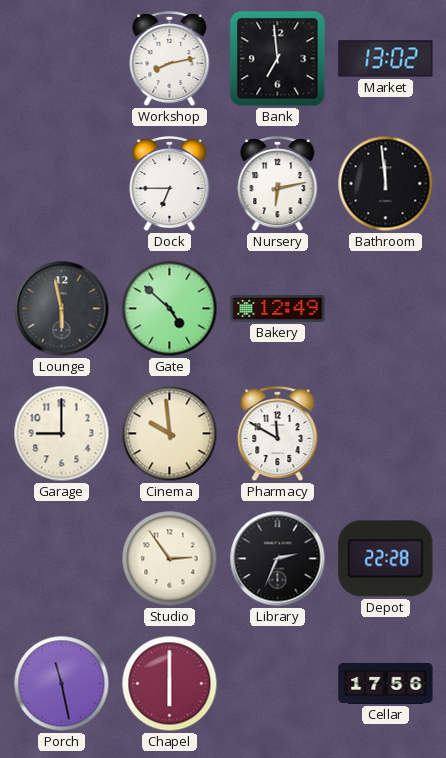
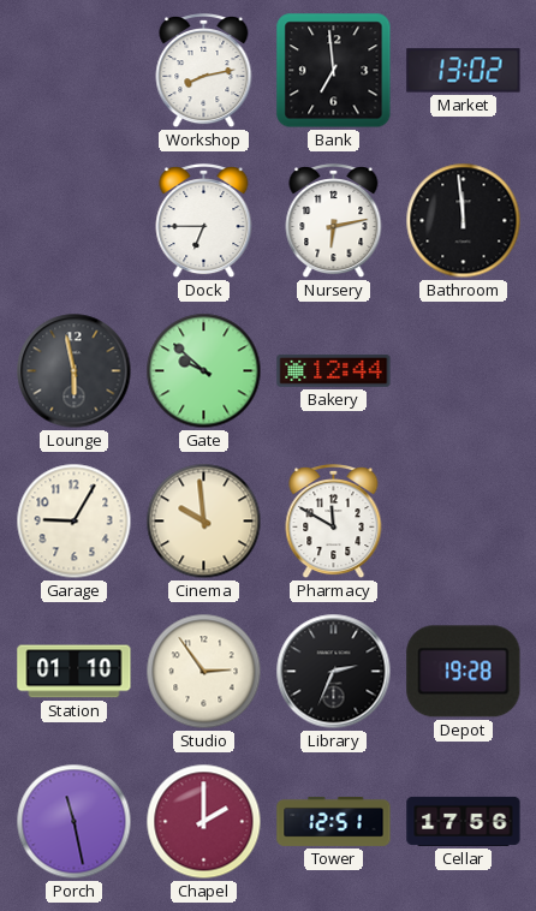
Gate: 4:52 -> 9:52 (204, 371)
Bakery: 12:49 -> 12:44 (334, 370)
Garage: 9:00 -> 9:05 (75, 522)
Station: none -> 01:10 (75, 672)
Depot: 22:28 -> 19:28 (464, 672)
Chapel: 6:00 -> 2:00 (204, 822)
Tower: none -> 12:51 (334, 821)
